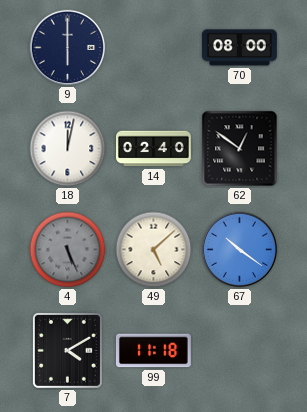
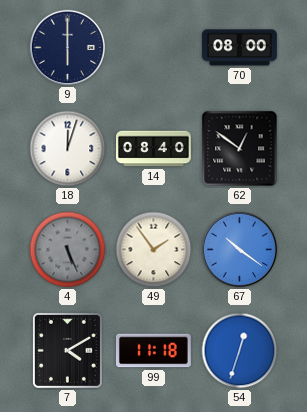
18: 12:02 -> 12:03 (68, 149)
14: 02:40 -> 08:40 (154, 149)
49: 5:08 -> 1:54 (154, 250)
54: none -> 12:33 (240, 351)
